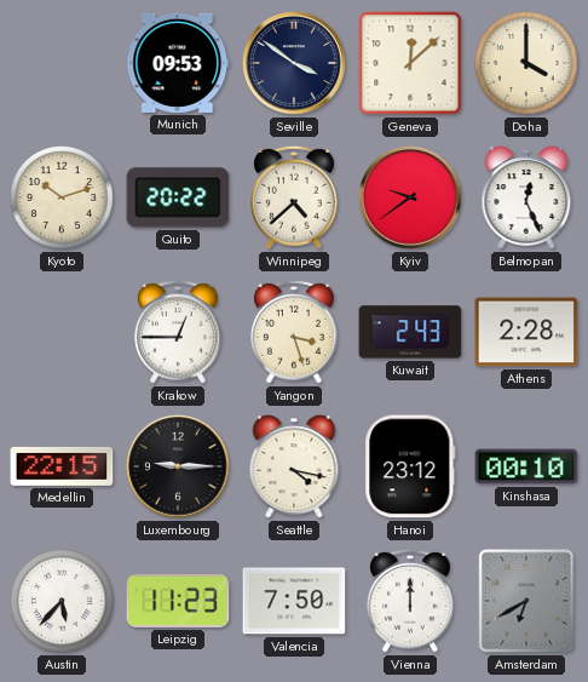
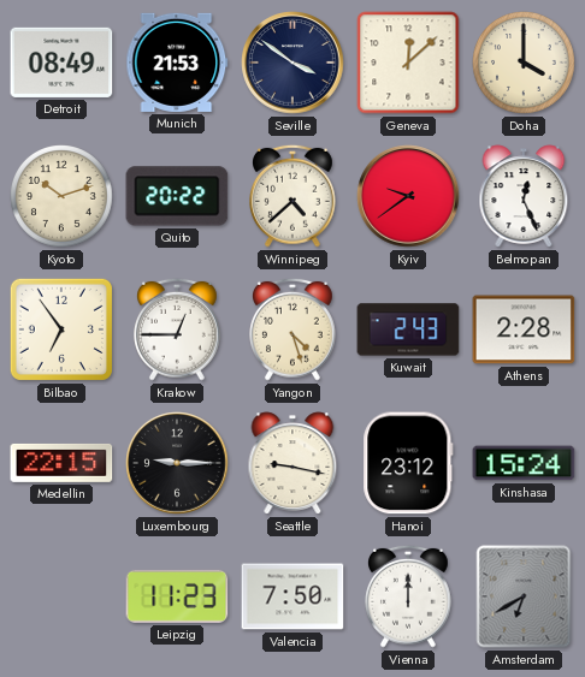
Detroit: none -> 08:49 (61, 63)
Munich: 09:53 -> 21:53 (177, 63)
Bilbao: none -> 6:54 (61, 329)
Yangon: 3:27 -> 4:27 (294, 329)
Seattle: 4:17 -> 9:17 (292, 463)
Kinshasa: 00:10 -> 15:24 (524, 463)
Austin: 5:37 -> none (63, 602)
